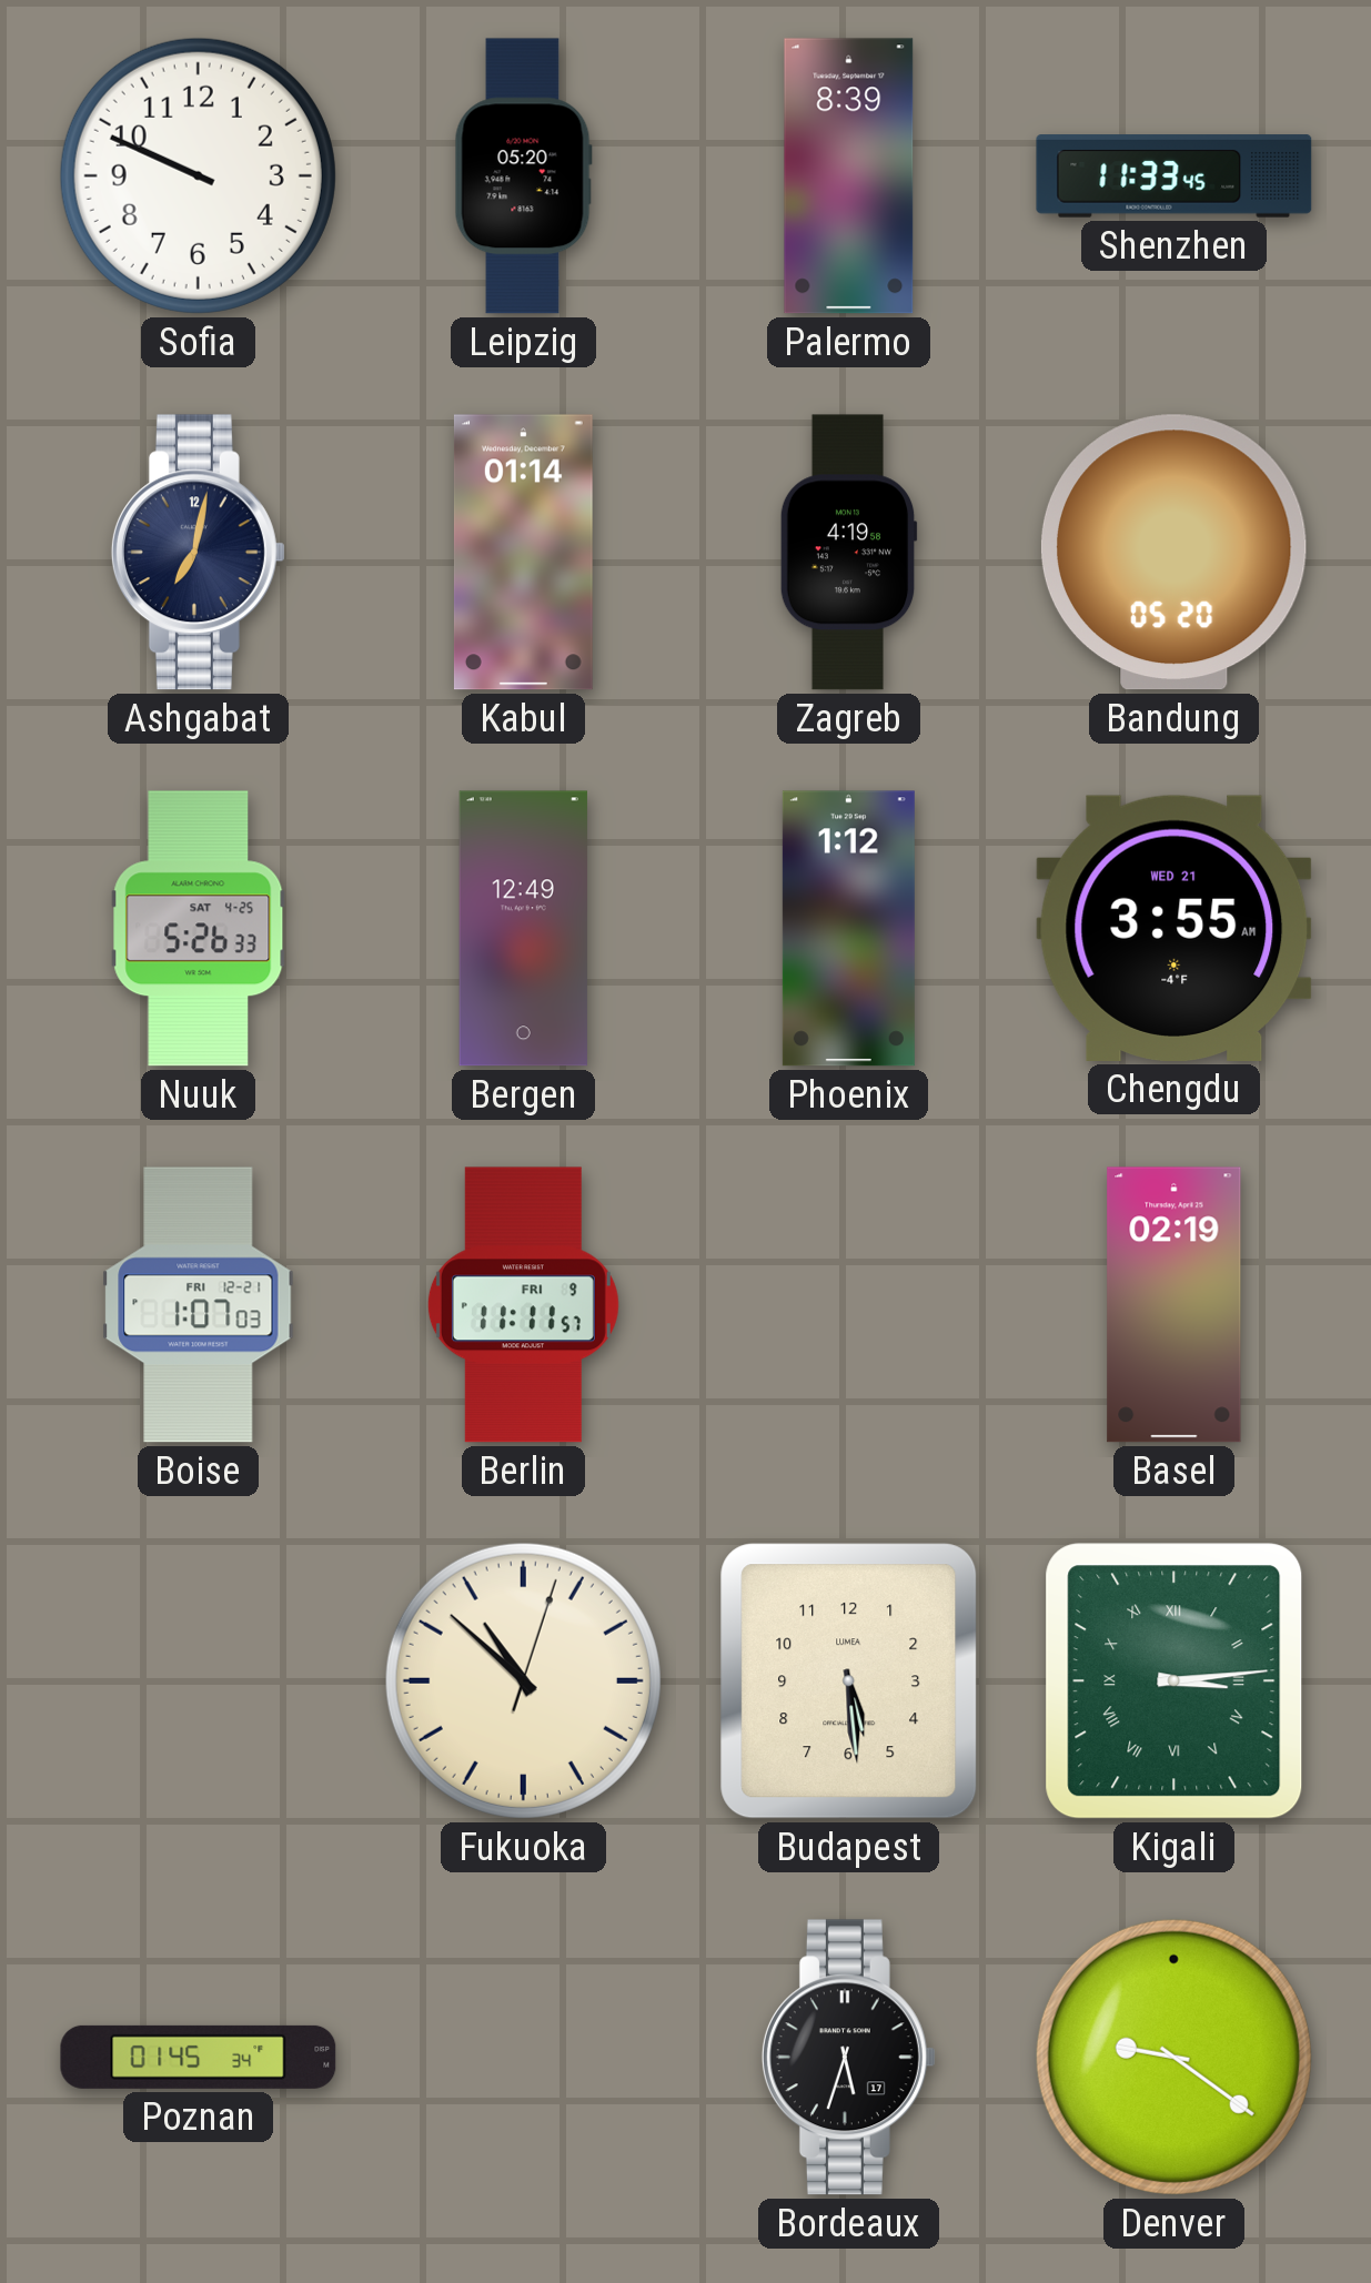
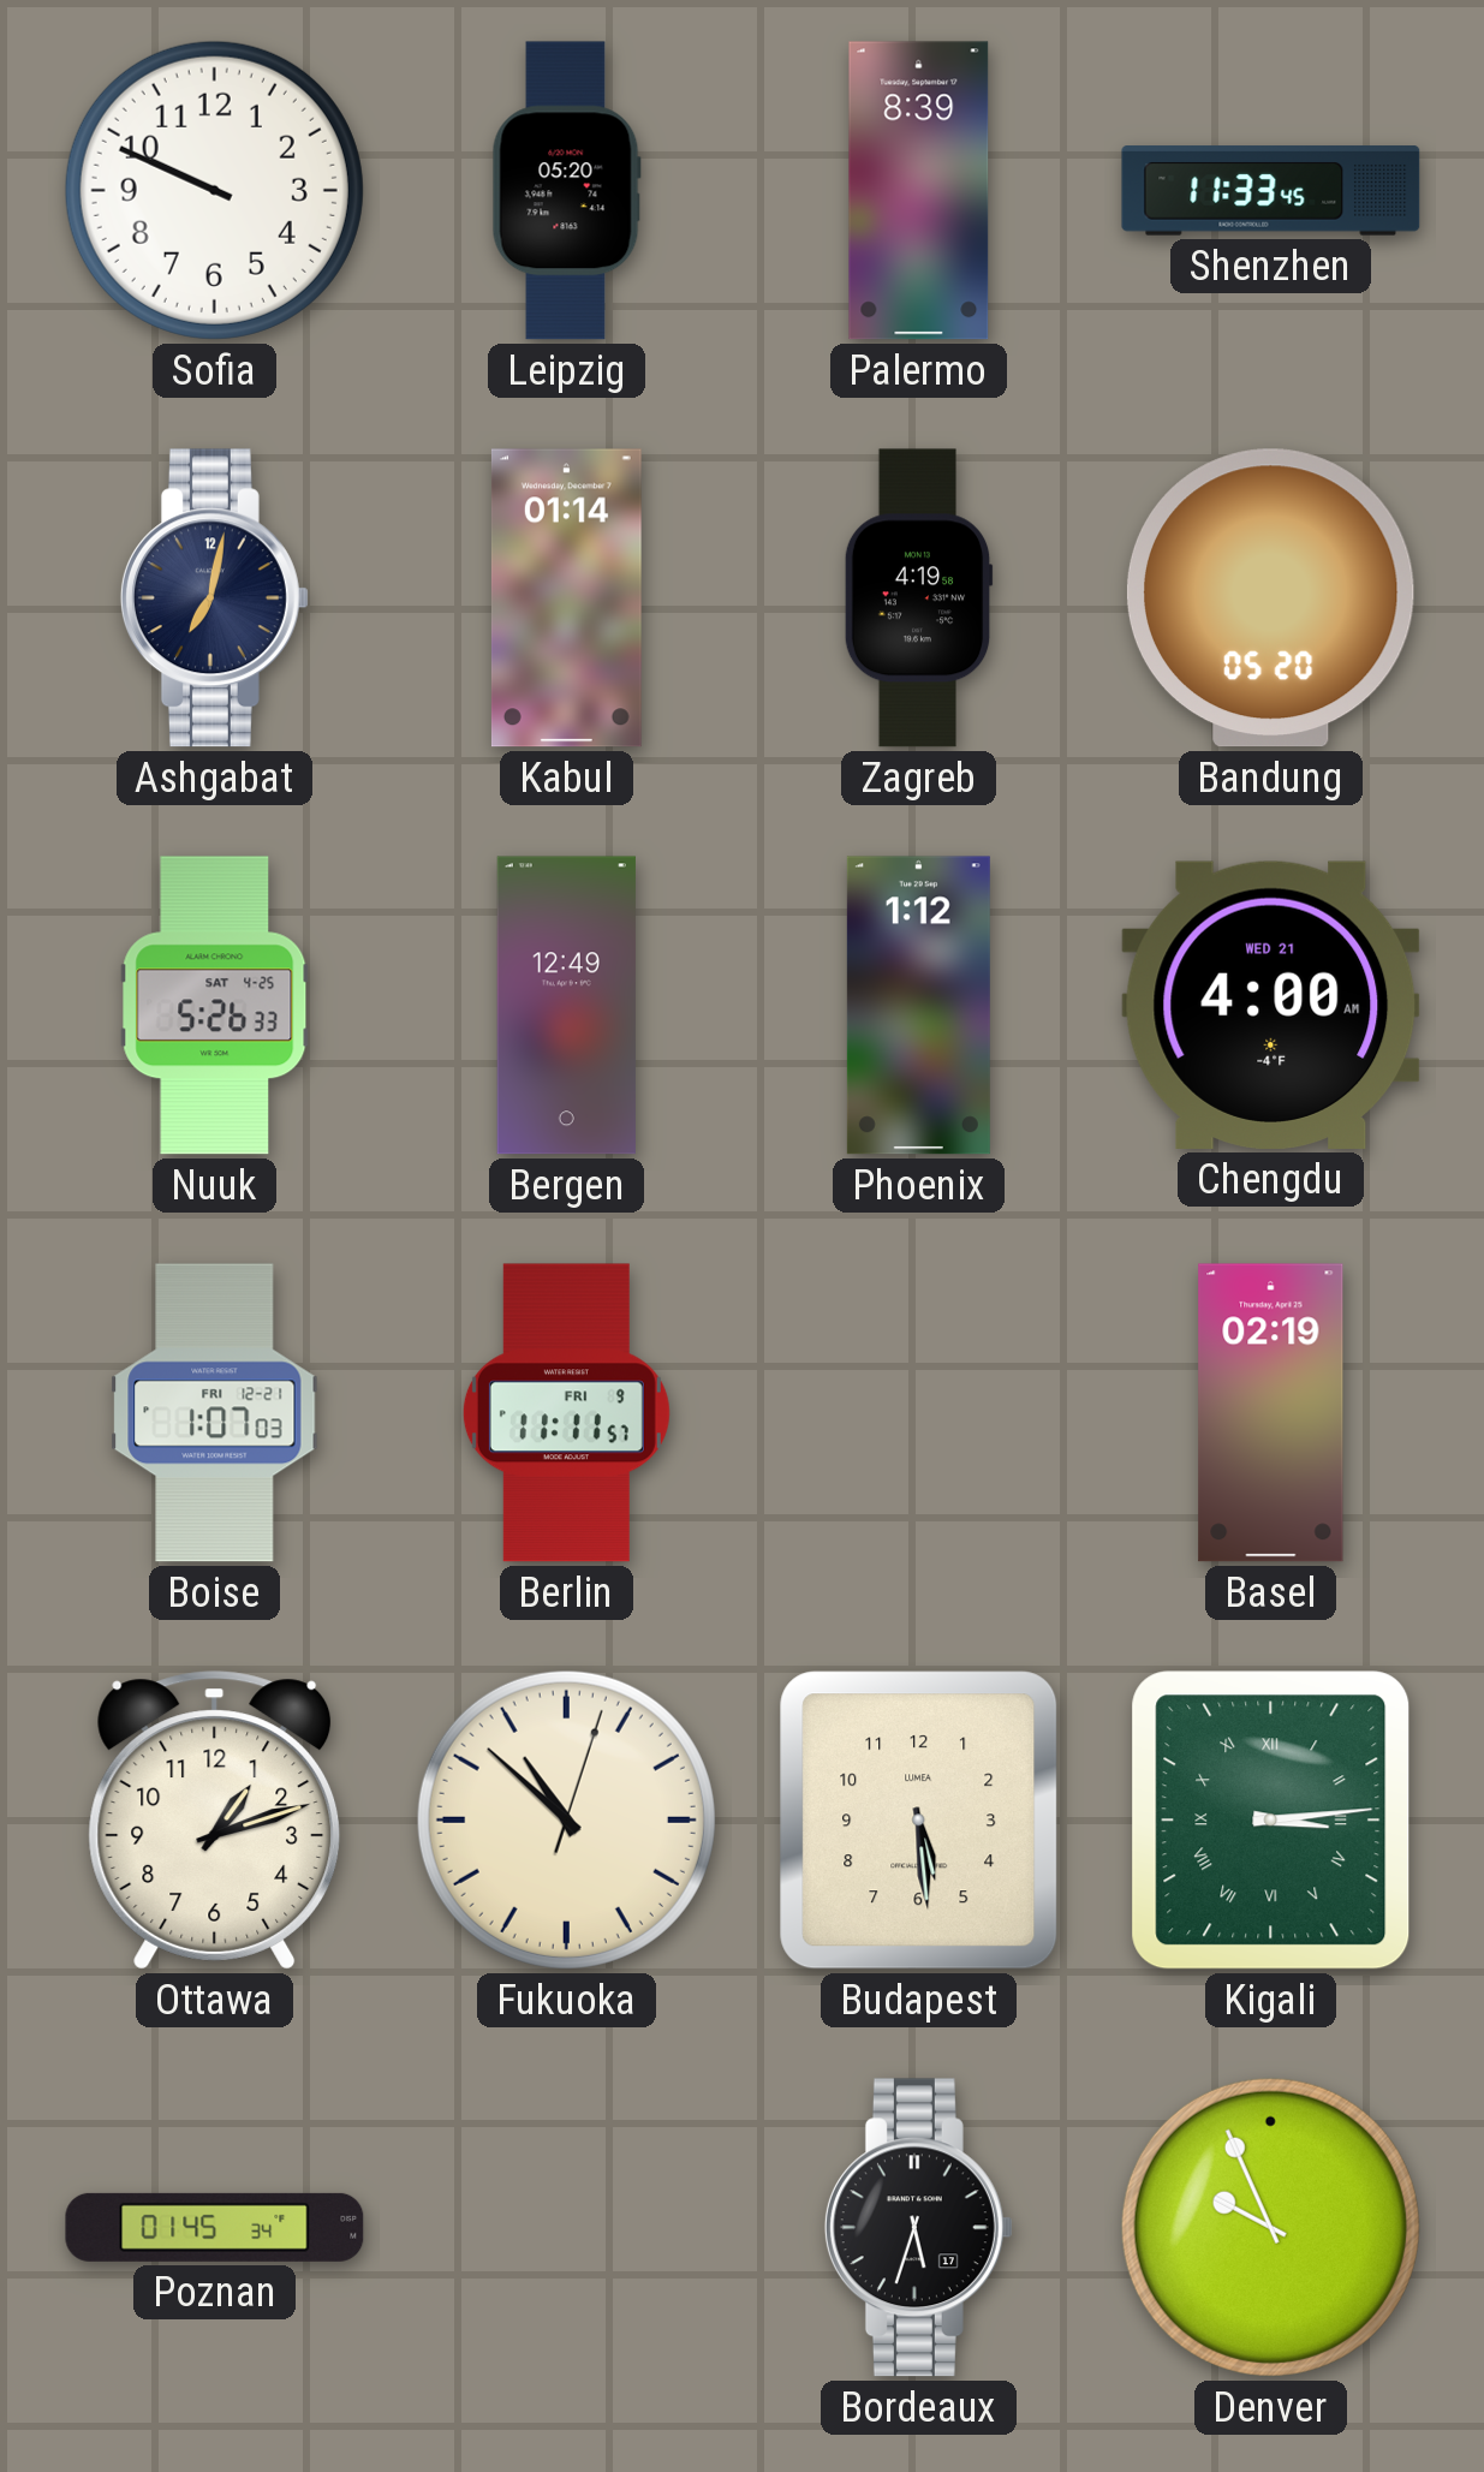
Chengdu: 3:55 -> 4:00 (1271, 1005)
Ottawa: none -> 1:12 (215, 1821)
Denver: 9:21 -> 9:56 (1270, 2227)
